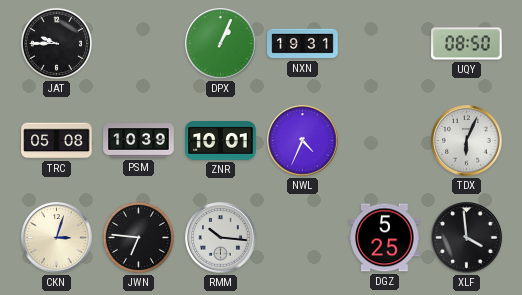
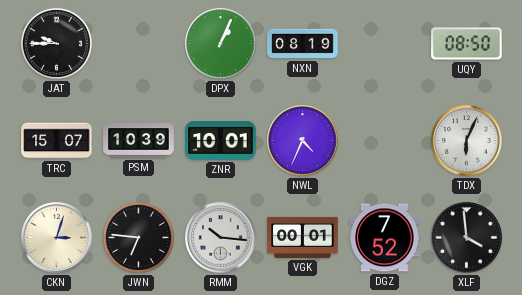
NXN: 19:31 -> 08:19 (303, 44)
TRC: 05:08 -> 15:07 (57, 141)
VGK: none -> 00:01 (303, 237)
DGZ: 5:25 -> 7:52 (385, 238)
